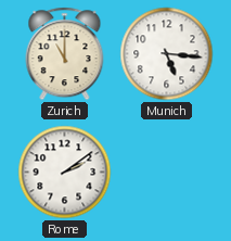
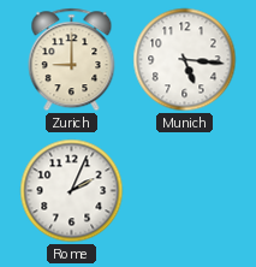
Zurich: 11:00 -> 9:00 (72, 60)
Rome: 2:09 -> 2:04 (72, 191)
